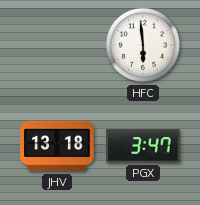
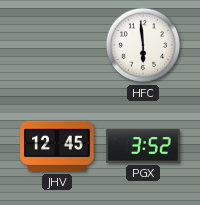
JHV: 13:18 -> 12:45 (57, 146)
PGX: 3:47 -> 3:52 (143, 146)
